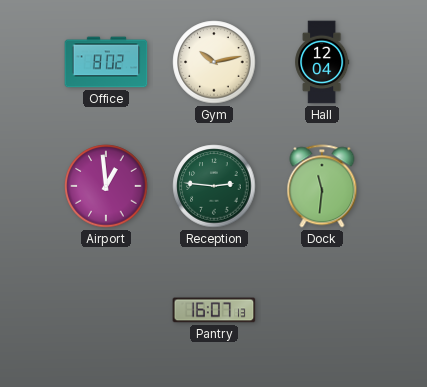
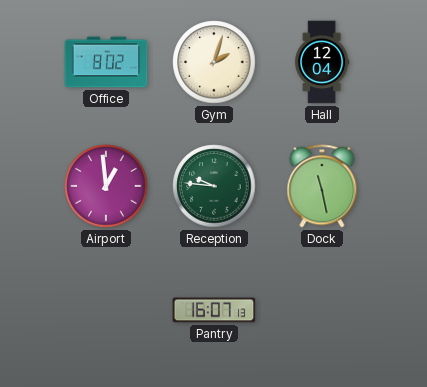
Gym: 10:13 -> 2:03 (214, 62)
Reception: 2:46 -> 9:46 (214, 186)
Dock: 11:31 -> 11:28 (322, 186)
